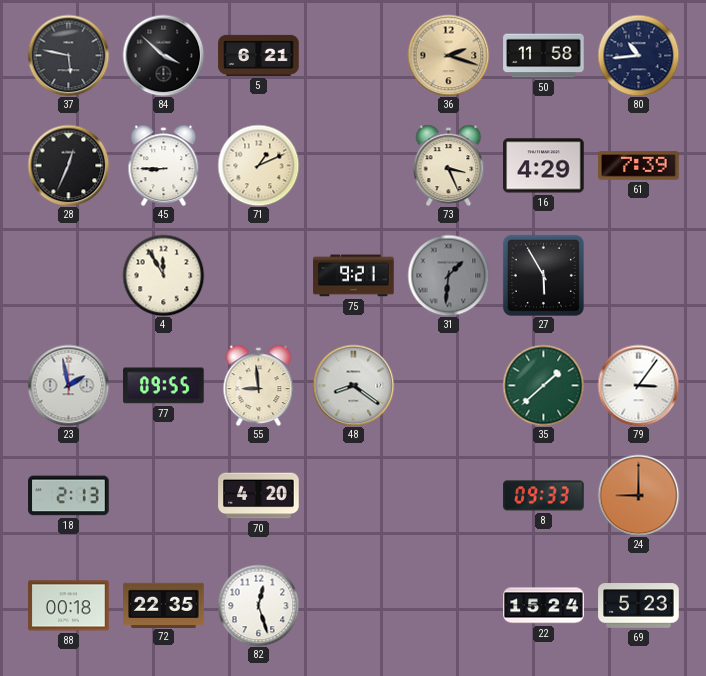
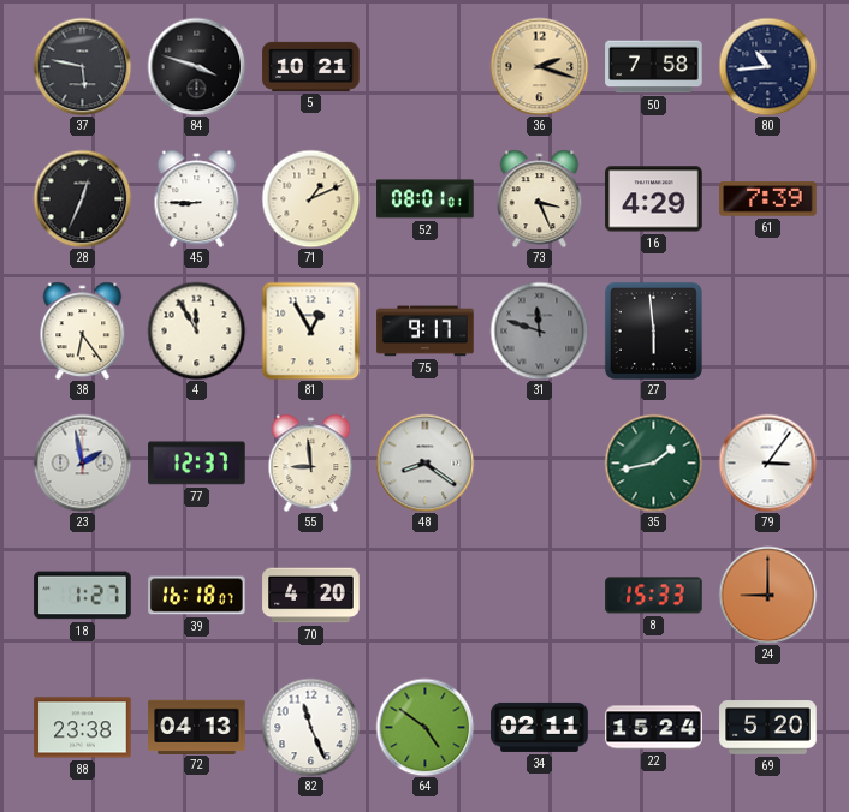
84: 3:52 -> 3:48 (196, 66)
5: 6:21 -> 10:21 (311, 66)
50: 11:58 -> 7:58 (654, 67)
52: none -> 08:01 (426, 199)
38: none -> 6:24 (83, 330)
81: none -> 12:55 (310, 330)
75: 9:21 -> 9:17 (426, 332)
31: 1:31 -> 11:48 (539, 330)
27: 5:55 -> 5:59 (653, 330)
77: 09:55 -> 12:37 (197, 464)
35: 1:38 -> 1:43 (653, 462)
18: 2:13 -> 1:27 (83, 596)
39: none -> 16:18 (197, 596)
8: 09:33 -> 15:33 (654, 596)
88: 00:18 -> 23:38 (83, 728)
72: 22:35 -> 04:13 (197, 727)
82: 12:27 -> 11:26 (310, 727)
64: none -> 4:51 (424, 727)
34: none -> 02:11 (540, 727)
69: 5:23 -> 5:20 (768, 728)
